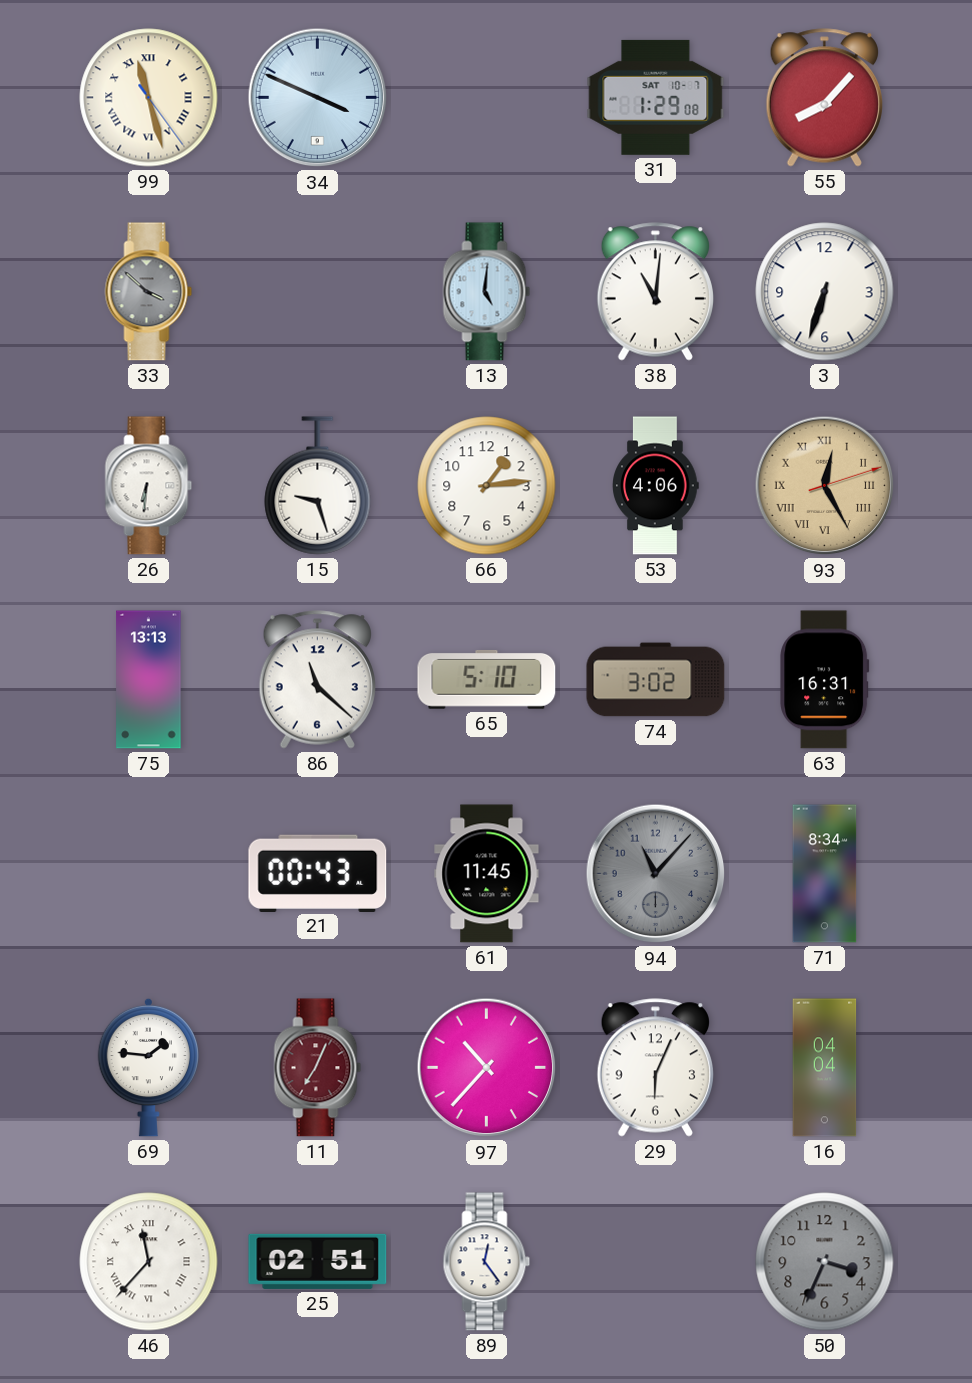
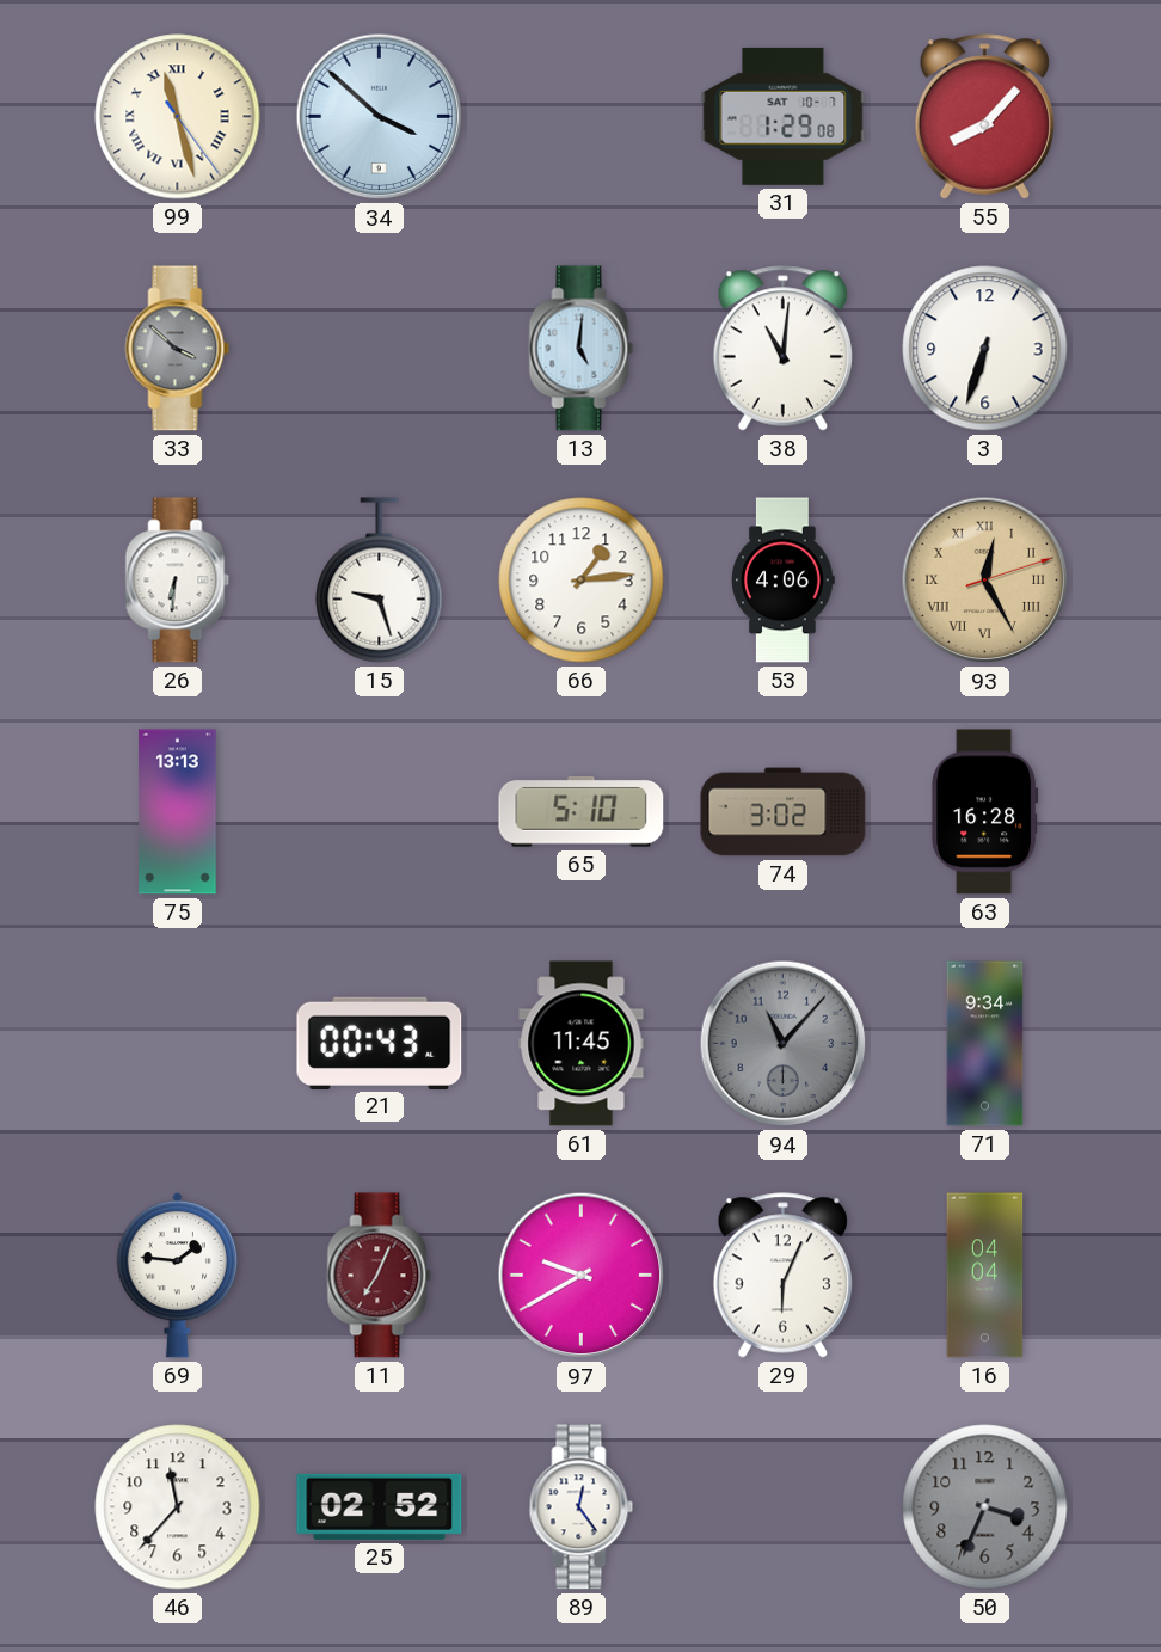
34: 3:49 -> 3:52 (380, 117)
86: 11:22 -> none (317, 680)
63: 16:31 -> 16:28 (985, 812)
71: 8:34 -> 9:34 (985, 1044)
97: 10:37 -> 9:40 (582, 1276)
46 numerals: Roman -> Arabic (178, 1507)
25: 02:51 -> 02:52 (380, 1506)
